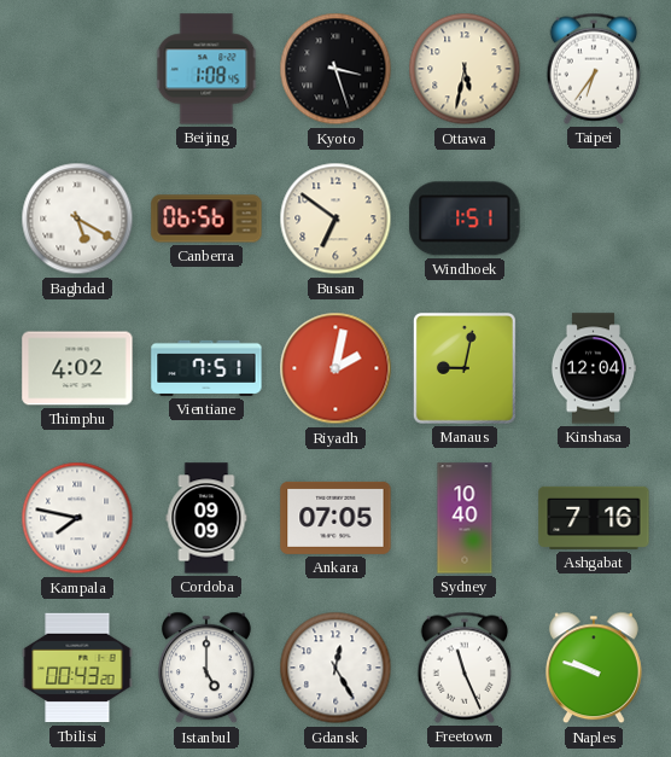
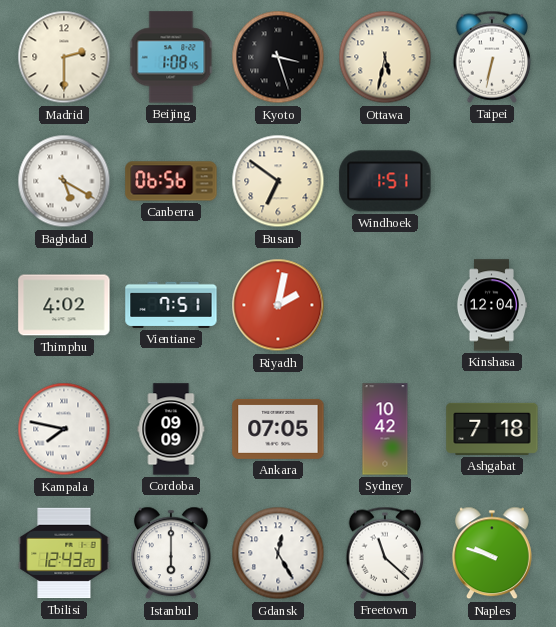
Madrid: none -> 2:30 (64, 57)
Taipei: 6:36 -> 6:32 (492, 57)
Manaus: 9:02 -> none (465, 368)
Sydney: 10:40 -> 10:42 (385, 429)
Ashgabat: 7:16 -> 7:18 (492, 429)
Tbilisi: 00:43 -> 12:43 (64, 553)
Istanbul: 5:00 -> 6:00 (171, 553)
Freetown: 11:26 -> 11:22 (385, 553)
